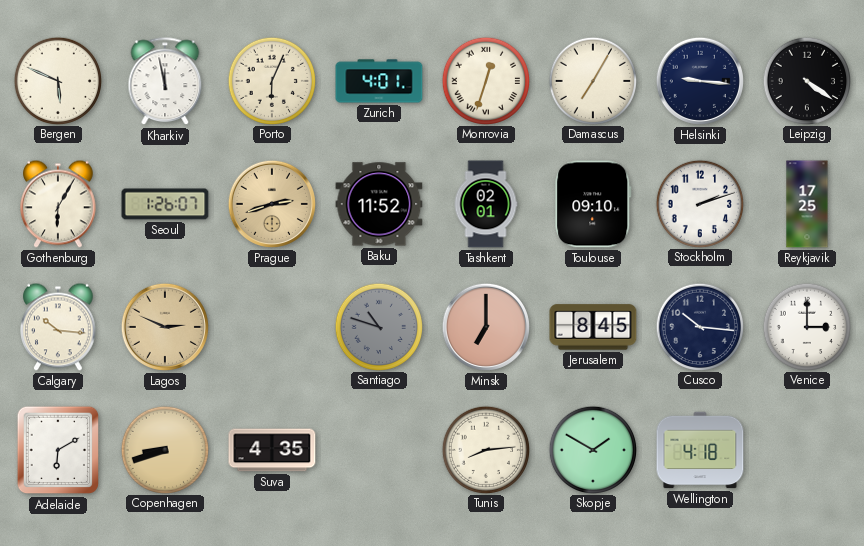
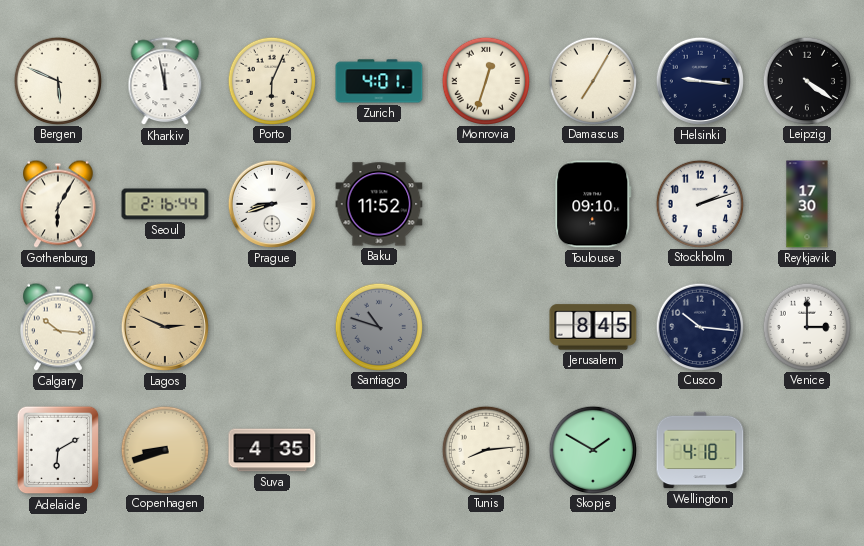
Seoul: 1:26 -> 2:16 (165, 204)
Prague: 2:42 -> 8:42 (272, 204)
Prague dial: champagne -> white (272, 204)
Tashkent: 02:01 -> none (486, 204)
Reykjavik: 17:25 -> 17:30 (807, 204)
Minsk: 7:00 -> none (486, 327)
